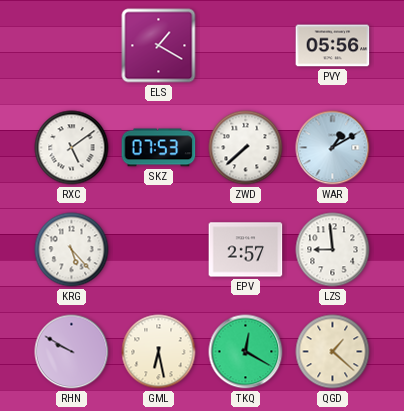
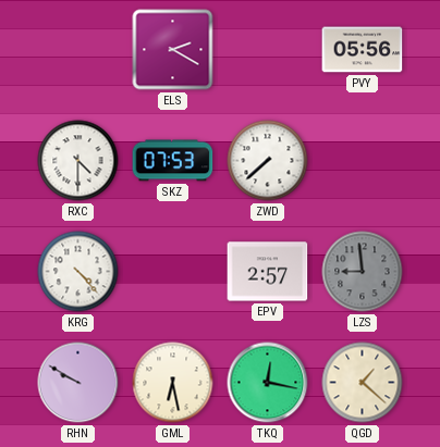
ELS: 1:20 -> 2:20 (173, 50)
RXC: 5:09 -> 4:30 (78, 161)
WAR: 1:10 -> none (333, 148)
KRG: 5:23 -> 4:23 (78, 272)
LZS dial: white -> grey (363, 272)
TKQ: 12:20 -> 12:17 (268, 383)
